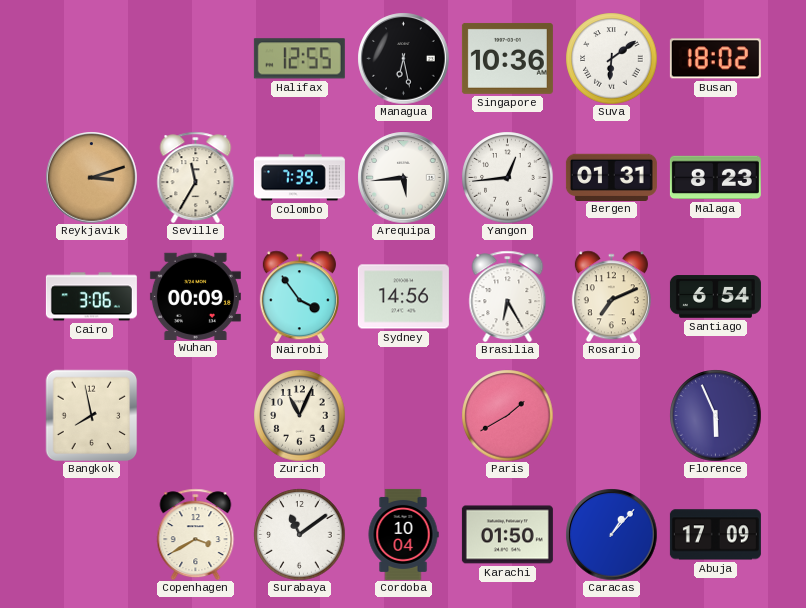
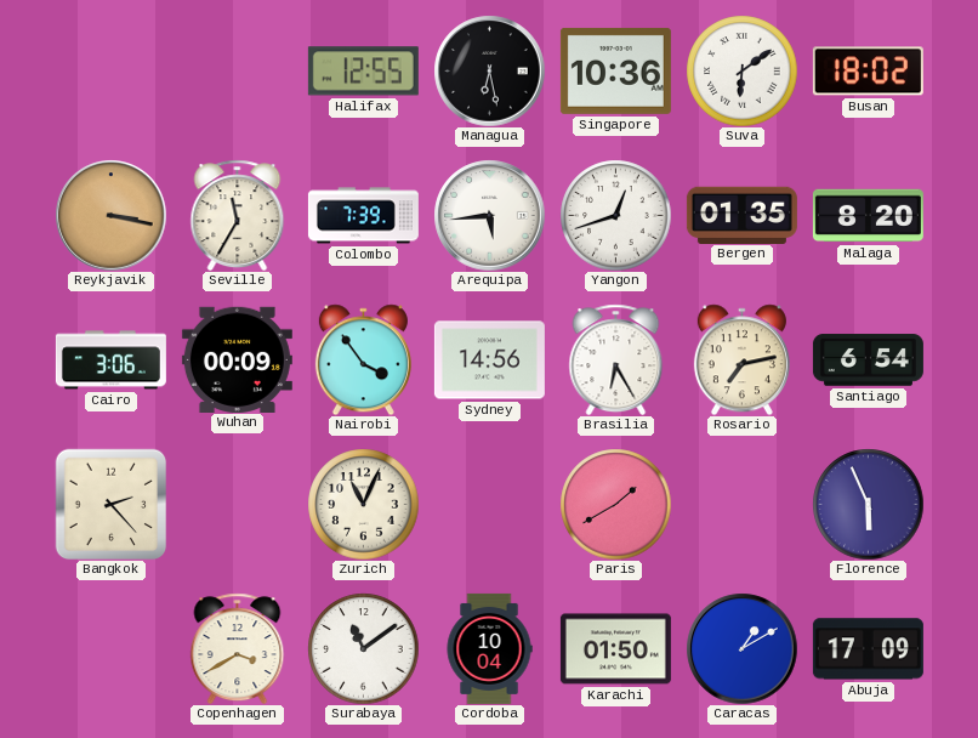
Reykjavik: 3:12 -> 3:17 (110, 215)
Yangon: 12:44 -> 12:42 (615, 215)
Bergen: 01:31 -> 01:35 (741, 215)
Malaga: 8:23 -> 8:20 (868, 216)
Rosario: 7:11 -> 7:13 (741, 359)
Bangkok: 7:58 -> 2:23 (110, 504)
Caracas: 1:07 -> 1:10 (741, 648)
